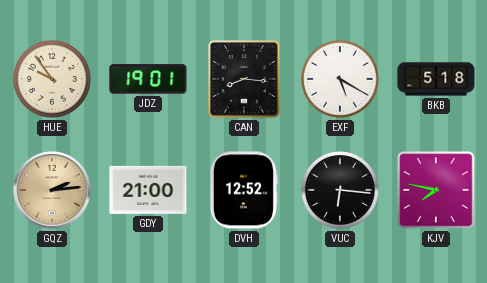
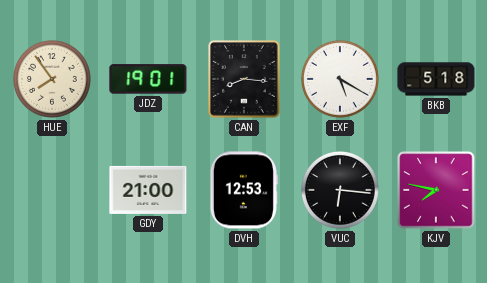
HUE: 9:54 -> 7:54 (52, 79)
GQZ: 2:14 -> none (52, 190)
DVH: 12:52 -> 12:53 (243, 190)
